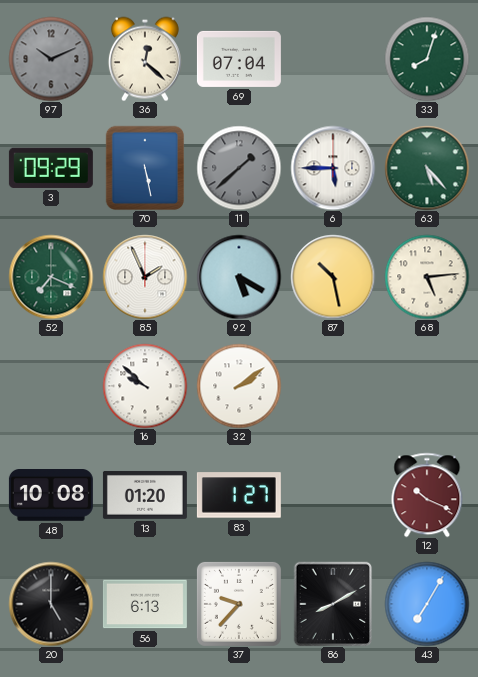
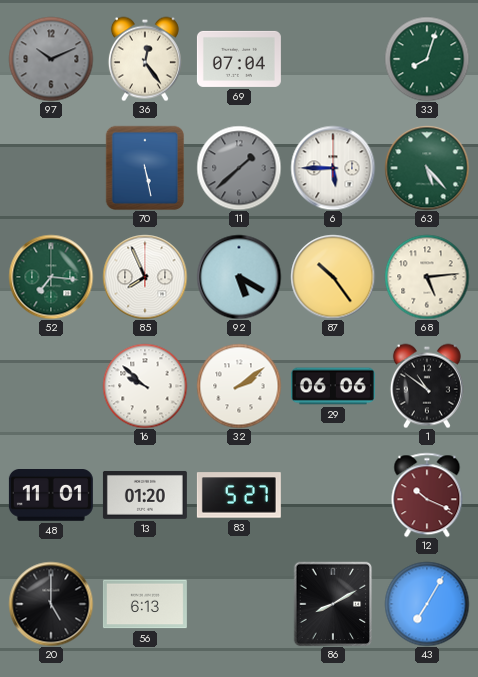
36: 12:22 -> 12:24 (145, 59)
3: 09:29 -> none (51, 168)
52: 7:19 -> 7:16 (51, 277)
85: 1:56 -> 7:56 (145, 277)
87: 10:28 -> 10:24 (333, 277)
29: none -> 06:06 (333, 386)
1: none -> 10:51 (427, 386)
48: 10:08 -> 11:01 (51, 496)
83: 1:27 -> 5:27 (239, 495)
37: 9:37 -> none (239, 604)
